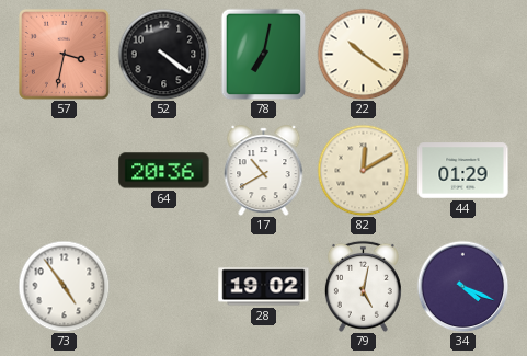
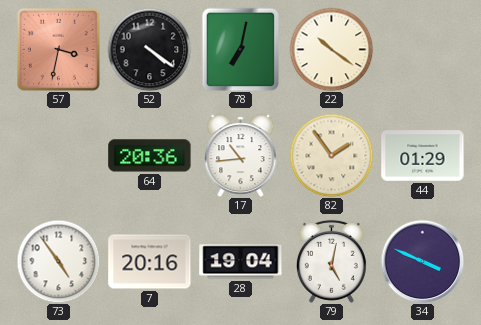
17: 10:40 -> 10:44 (241, 156)
82: 12:10 -> 1:54 (331, 155)
7: none -> 20:16 (150, 262)
28: 19:02 -> 19:04 (241, 262)
34: 4:19 -> 3:49 (422, 261)
